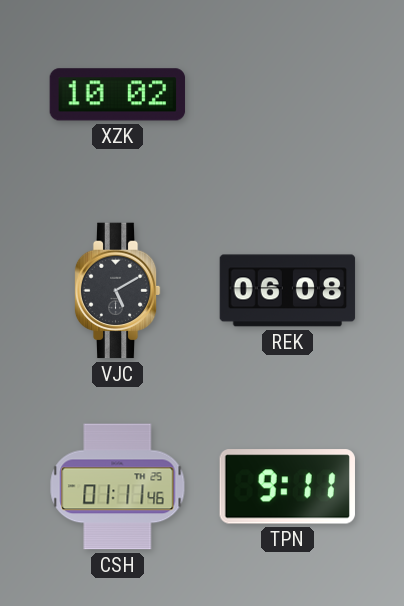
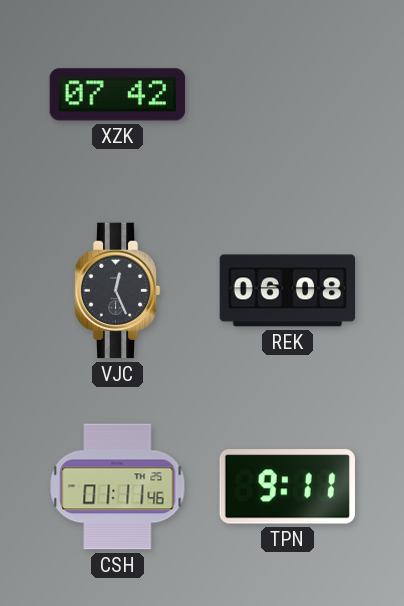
XZK: 10:02 -> 07:42 (118, 95)
VJC: 5:10 -> 12:26 (117, 291)
